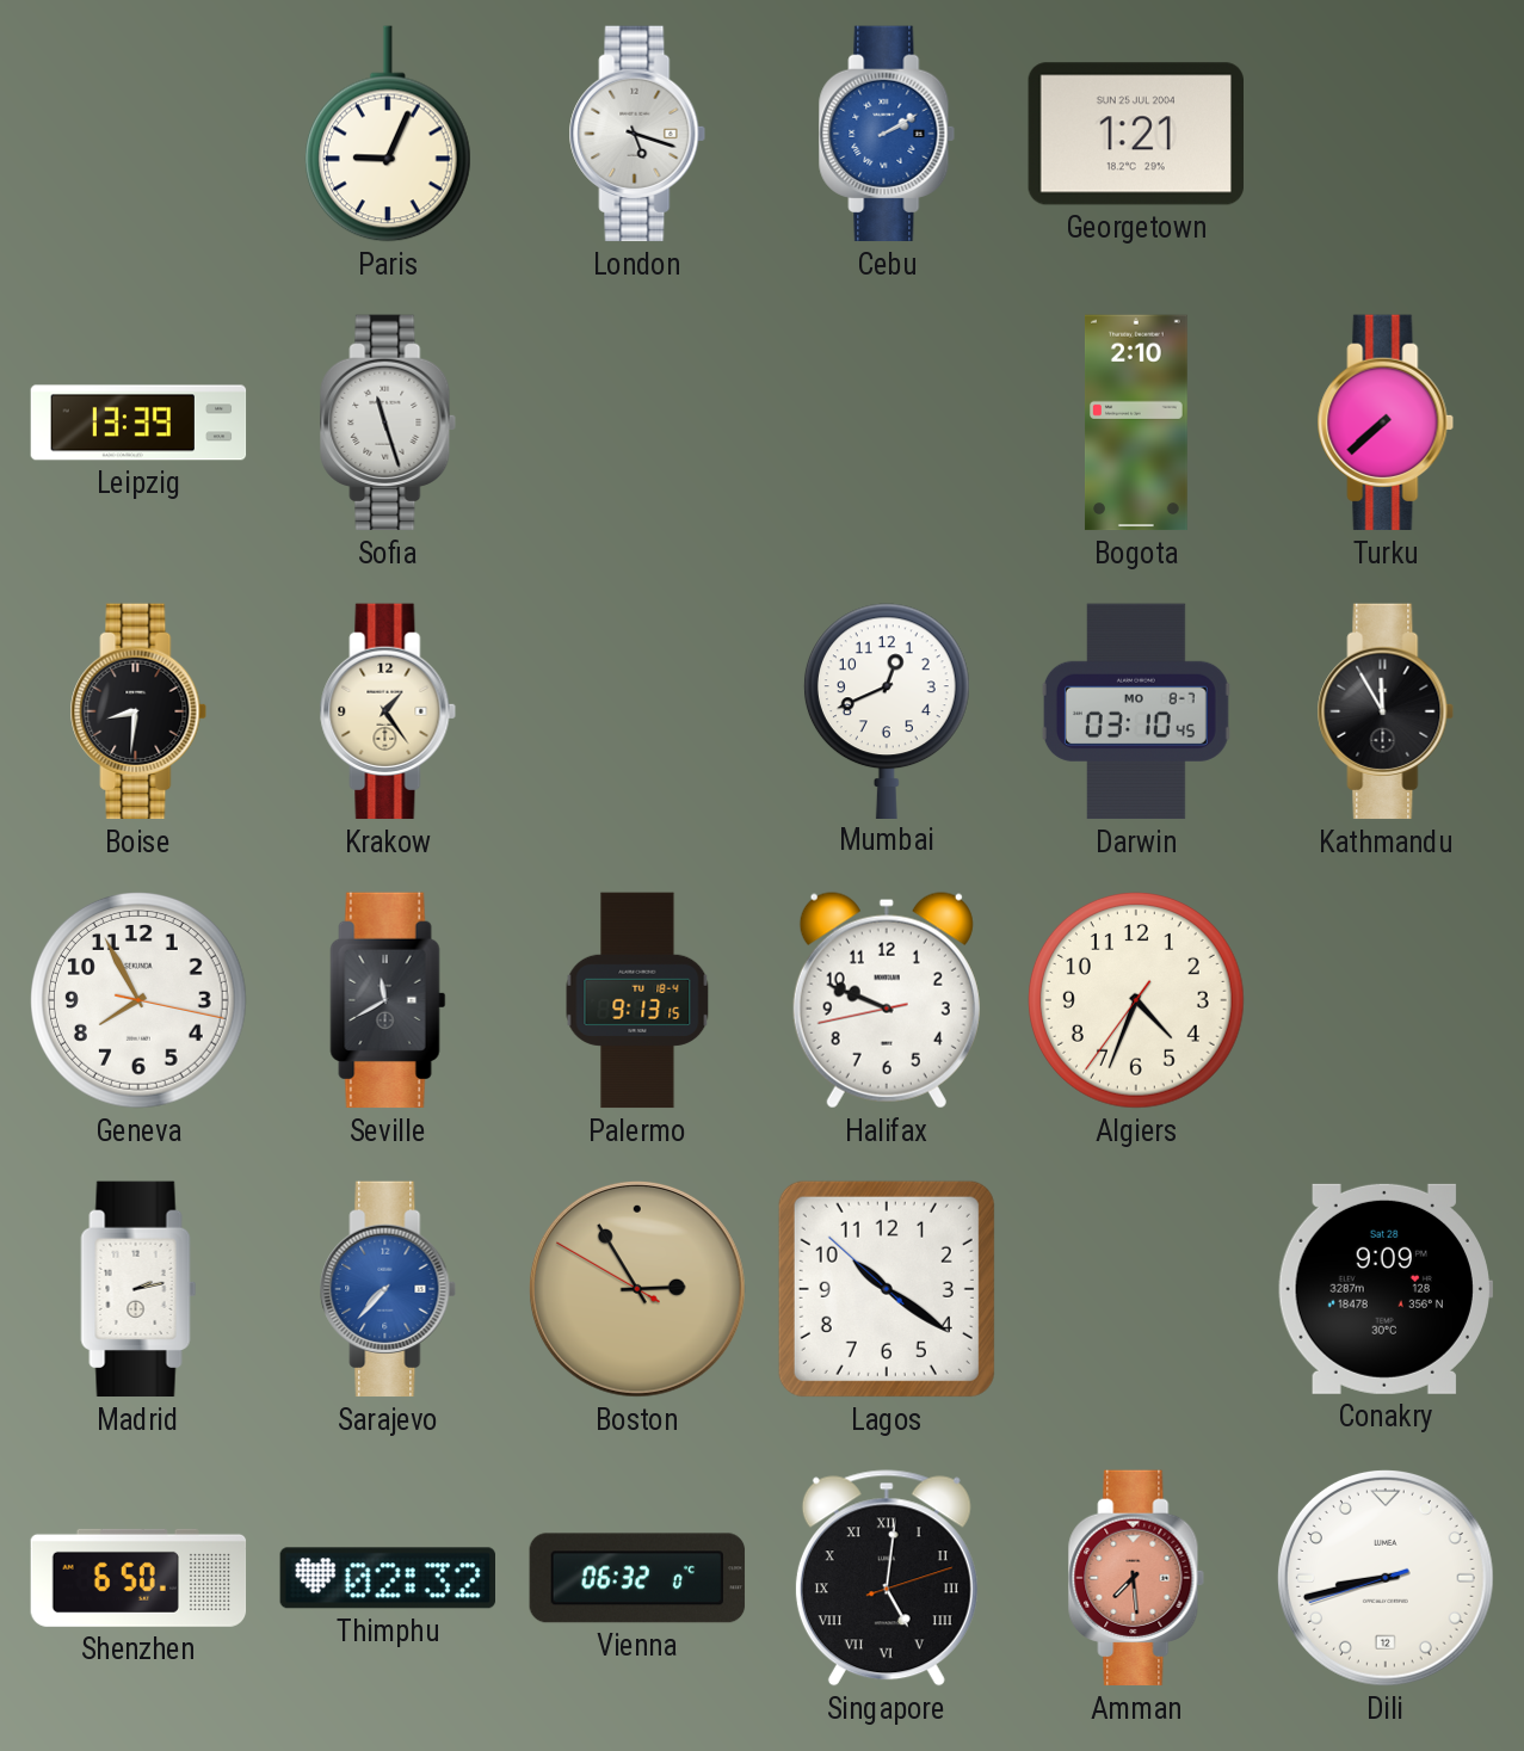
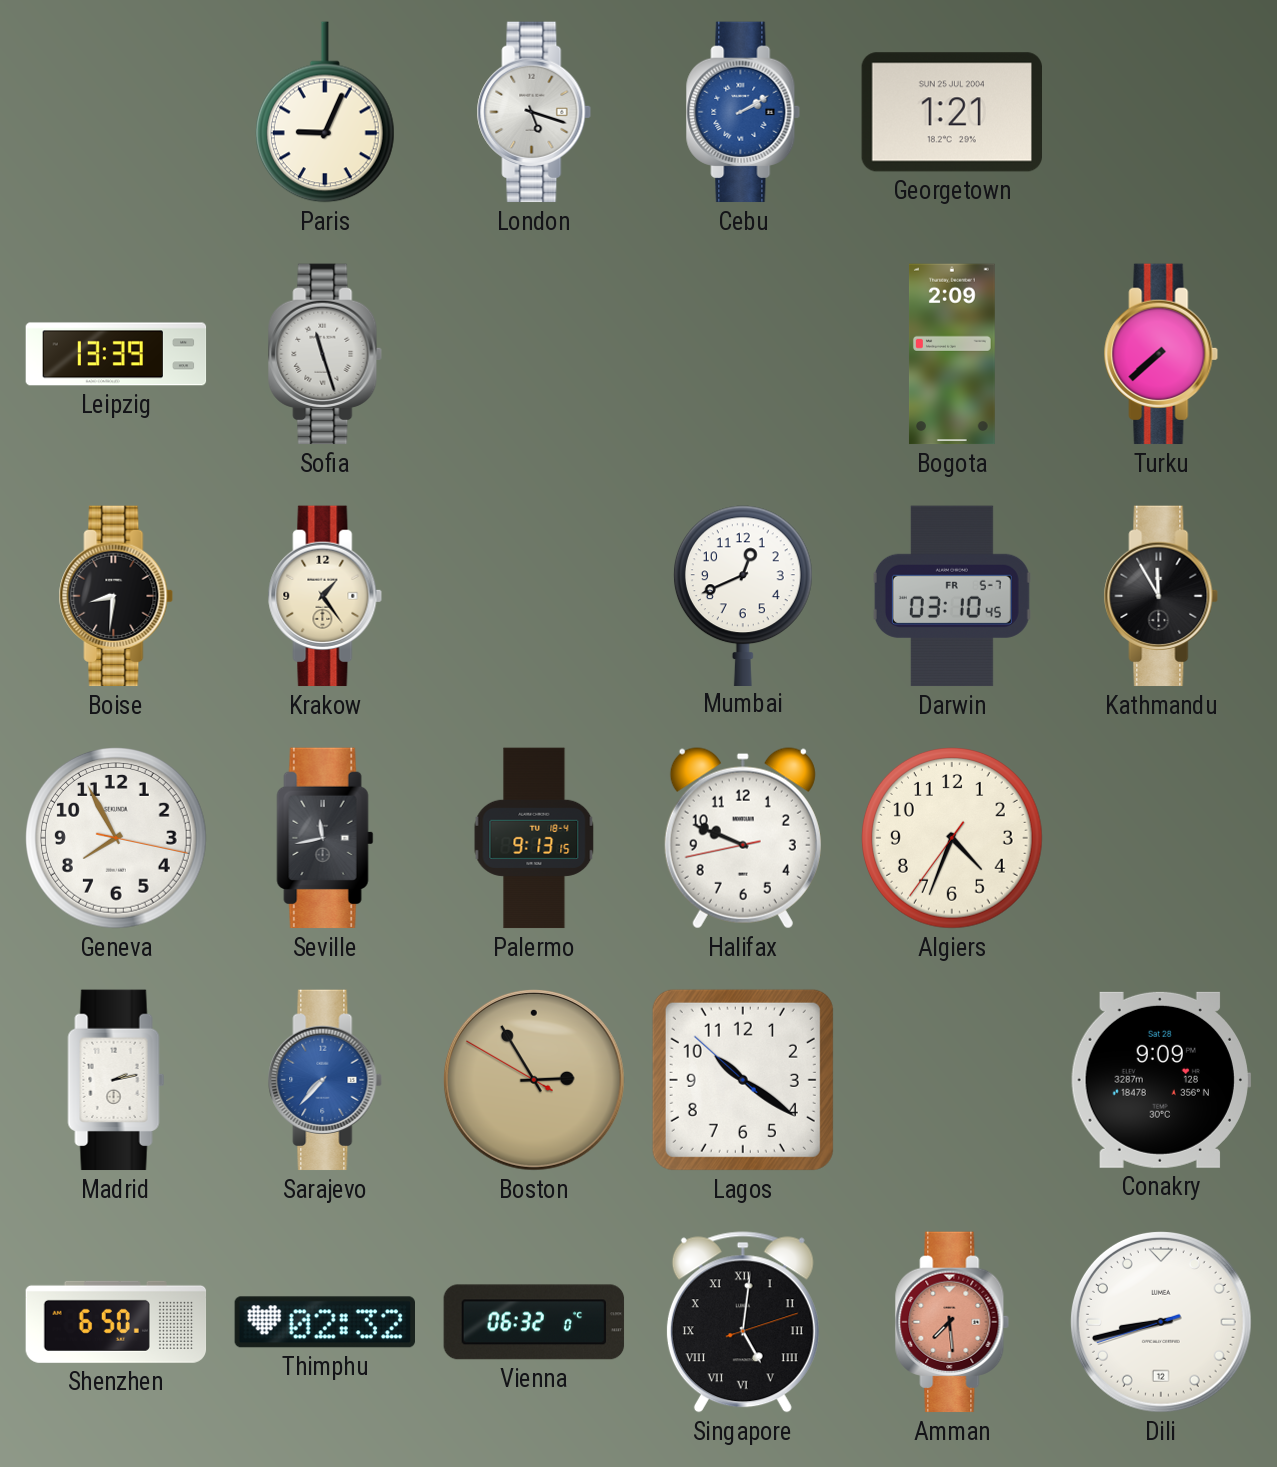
Bogota: 2:10 -> 2:09 (952, 354)
Darwin date: MO 8-7 -> FR 5-7 (952, 596)
Seville: 11:40 -> 11:43 (325, 838)
